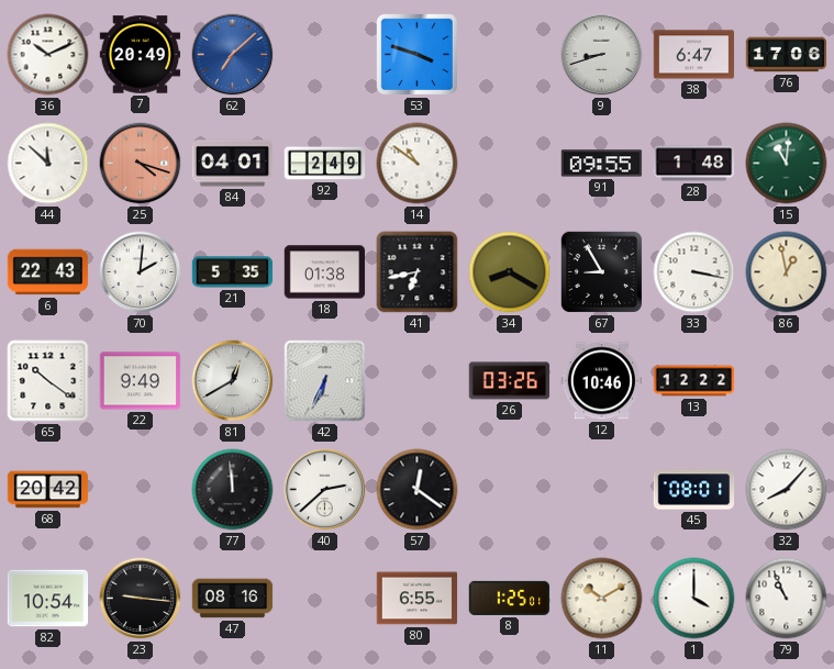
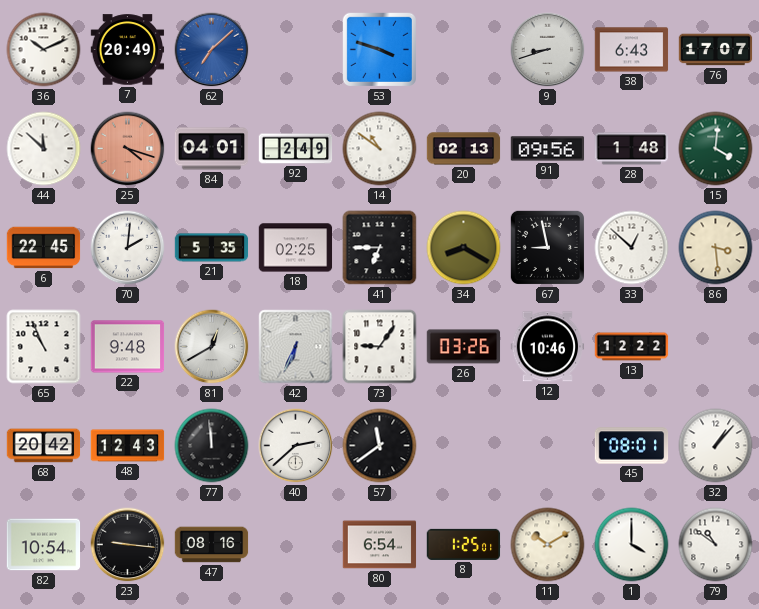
38: 6:47 -> 6:43 (632, 50)
76: 17:06 -> 17:07 (716, 50)
20: none -> 02:13 (464, 149)
91: 09:55 -> 09:56 (548, 149)
15: 11:01 -> 4:01 (716, 149)
6: 22:43 -> 22:45 (44, 248)
18: 01:38 -> 02:25 (296, 248)
41: 6:43 -> 6:45 (380, 248)
67: 8:55 -> 8:58 (547, 247)
33: 3:17 -> 12:52 (632, 248)
86: 12:58 -> 3:29 (716, 248)
65: 10:21 -> 10:56 (44, 347)
22: 9:49 -> 9:48 (128, 347)
73: none -> 9:06 (380, 347)
48: none -> 12:43 (128, 446)
57: 12:21 -> 11:39 (380, 446)
32: 8:07 -> 1:07 (716, 446)
80: 6:55 -> 6:54 (380, 545)
79: 10:56 -> 10:51 (716, 545)
